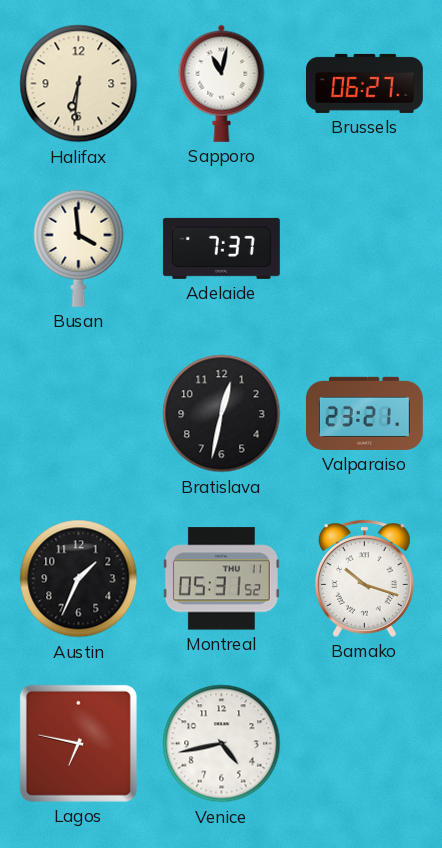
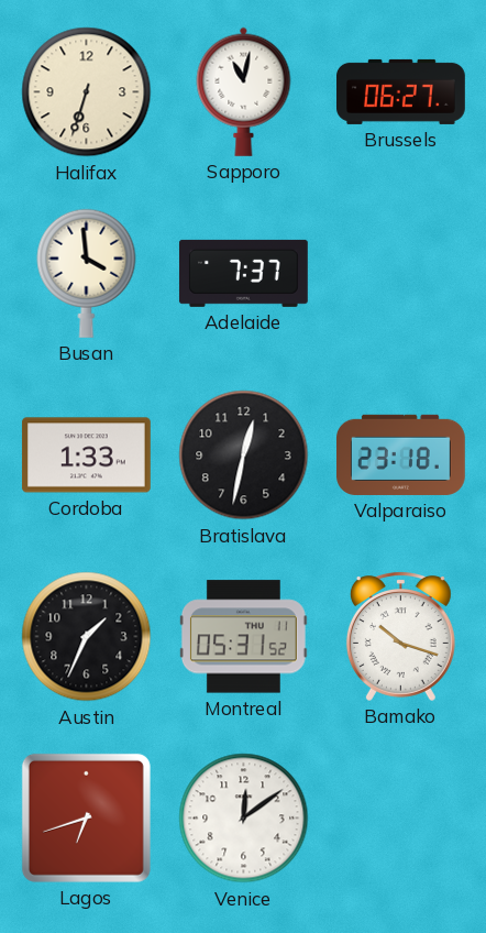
Halifax: 6:31 -> 6:33 (87, 92)
Cordoba: none -> 1:33 (86, 455)
Valparaiso: 23:21 -> 23:18 (401, 454)
Lagos: 6:47 -> 6:42 (86, 817)
Venice: 4:43 -> 12:09 (244, 819)
